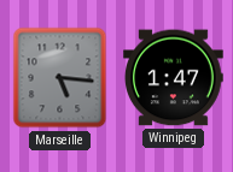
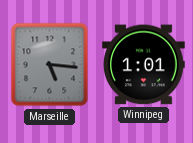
Winnipeg: 1:47 -> 1:01 (144, 65)
